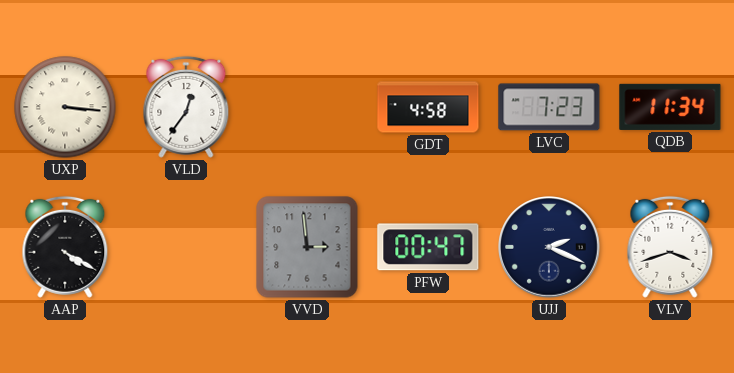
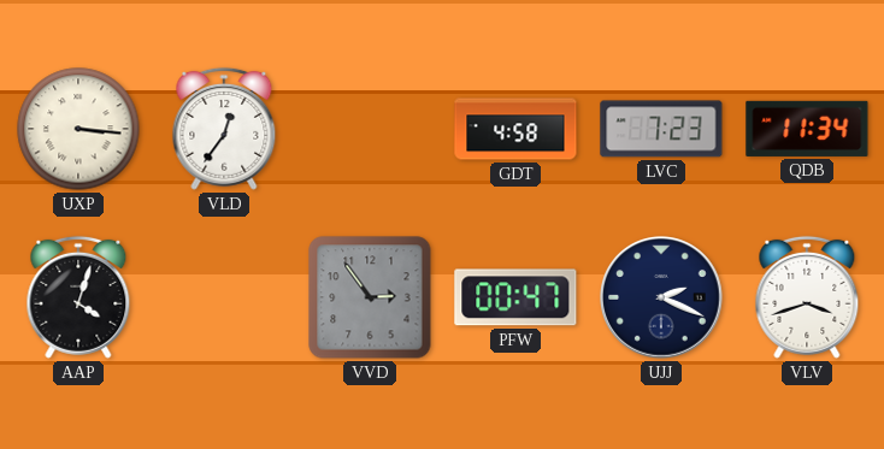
AAP: 4:20 -> 4:03 (78, 297)
VVD: 2:59 -> 2:54 (370, 297)
